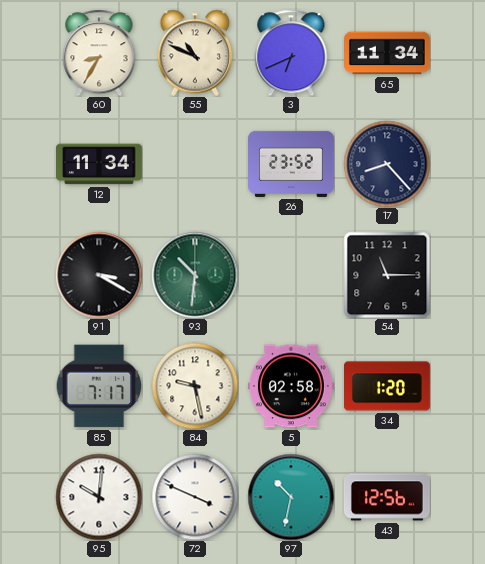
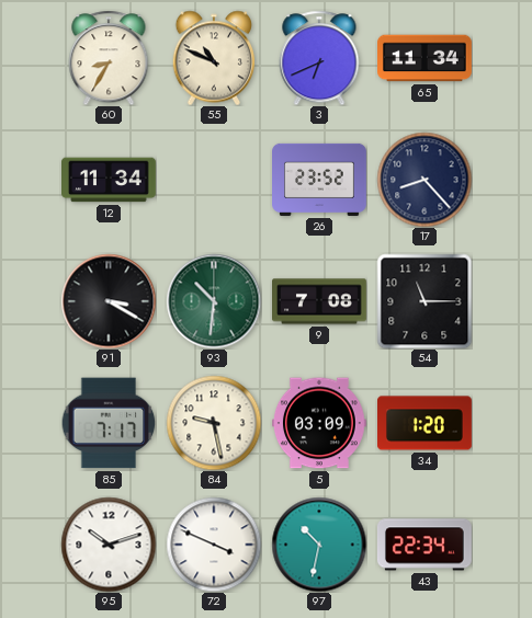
9: none -> 7:08 (320, 301)
5: 02:58 -> 03:09 (319, 423)
95: 10:01 -> 10:12 (109, 545)
43: 12:56 -> 22:34 (425, 545)
